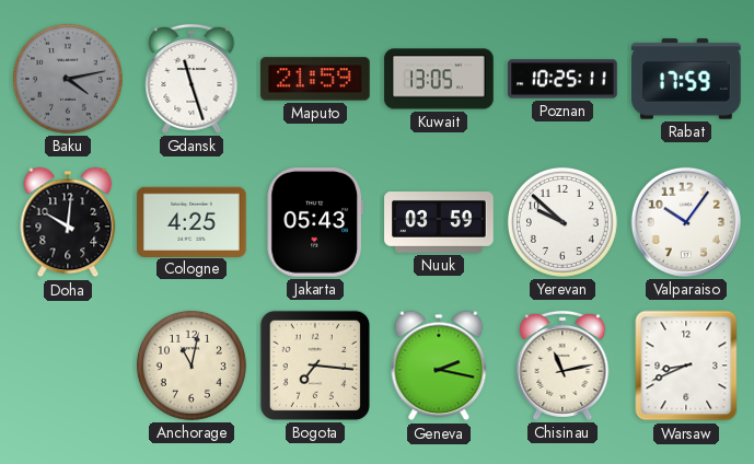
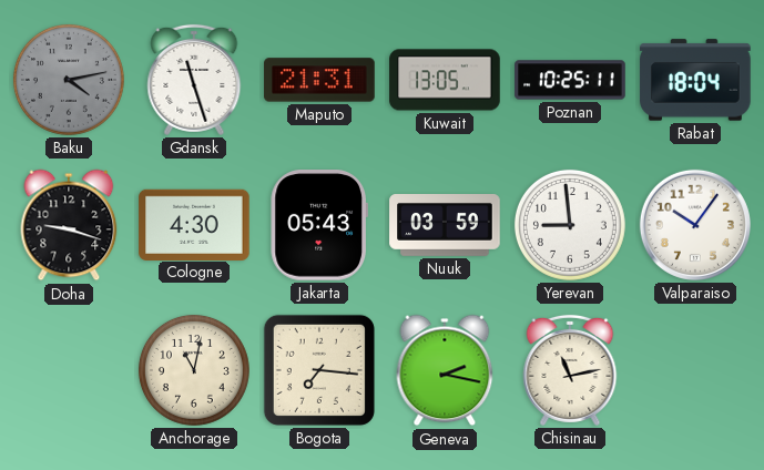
Maputo: 21:59 -> 21:31 (319, 80)
Rabat: 17:59 -> 18:04 (695, 80)
Doha: 10:01 -> 9:18 (69, 225)
Cologne: 4:25 -> 4:30 (194, 224)
Yerevan: 9:52 -> 8:59 (570, 225)
Warsaw: 8:41 -> none (686, 366)
